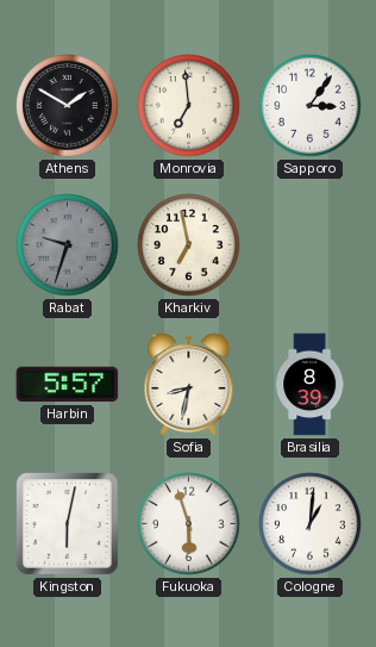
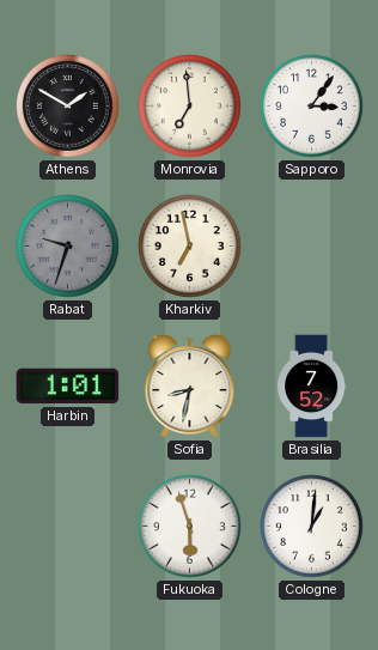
Harbin: 5:57 -> 1:01 (68, 387)
Brasilia: 8:39 -> 7:52 (312, 387)
Kingston: 6:02 -> none (68, 524)
